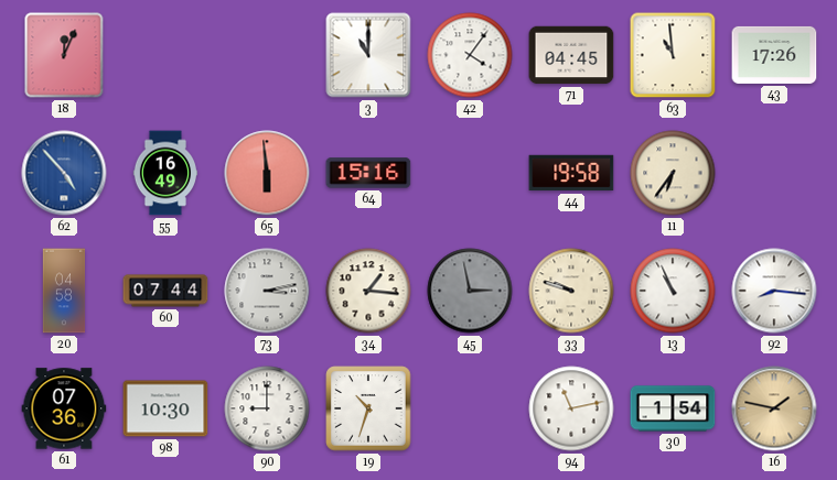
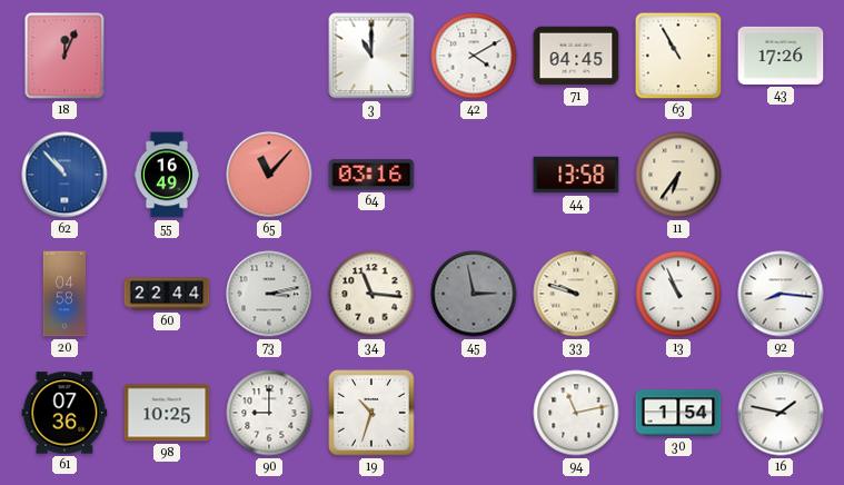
42: 4:06 -> 4:10 (474, 56)
63: 10:59 -> 10:55 (678, 56)
62: 4:53 -> 10:53 (64, 175)
65: 5:59 -> 11:07 (269, 175)
64: 15:16 -> 03:16 (371, 175)
44: 19:58 -> 13:58 (576, 175)
60: 07:44 -> 22:44 (167, 294)
34: 1:16 -> 11:16 (371, 294)
98: 10:30 -> 10:25 (167, 413)
16 dial: champagne -> white (781, 413)
